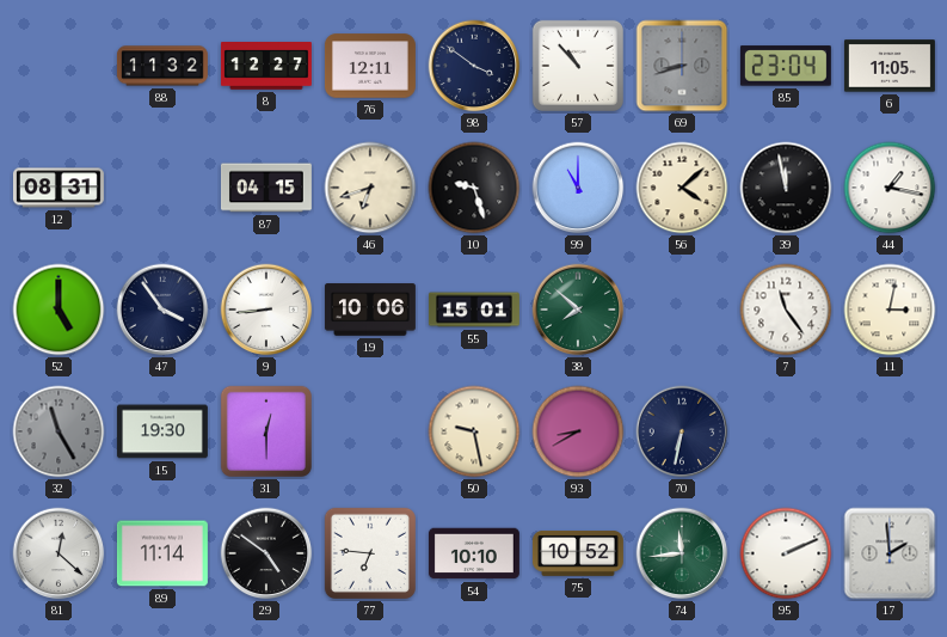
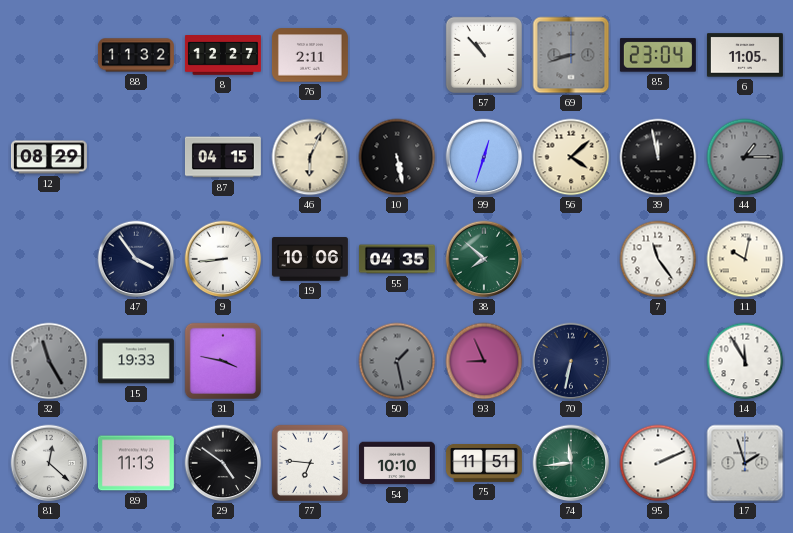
76: 12:11 -> 2:11 (310, 55)
98: 3:51 -> none (474, 66)
12: 08:31 -> 08:29 (49, 157)
46: 6:42 -> 6:04 (310, 157)
10: 9:27 -> 5:28 (397, 157)
99: 11:00 -> 12:33 (484, 157)
44: 1:17 -> 1:15 (745, 157)
44 dial: white -> grey (745, 157)
52: 5:00 -> none (59, 310)
55: 15:01 -> 04:35 (397, 259)
11: 3:02 -> 10:02 (745, 259)
15: 19:30 -> 19:33 (136, 361)
31: 12:30 -> 3:47 (223, 361)
50: 9:28 -> 1:28 (397, 361)
50 dial: cream -> grey (397, 361)
93: 8:40 -> 8:56 (484, 361)
14: none -> 11:55 (745, 361)
89: 11:14 -> 11:13 (136, 463)
75: 10:52 -> 11:51 (484, 464)
17: 1:59 -> 1:57 (745, 463)
